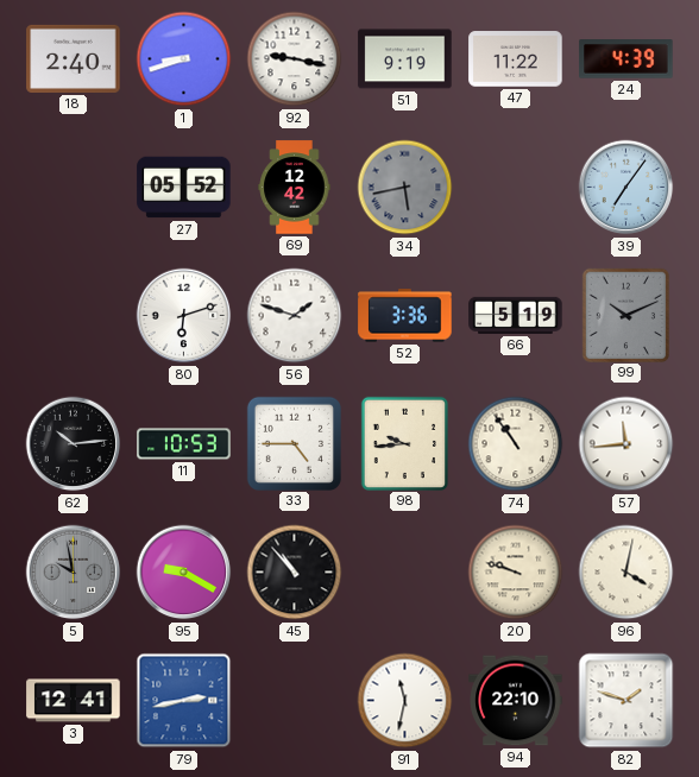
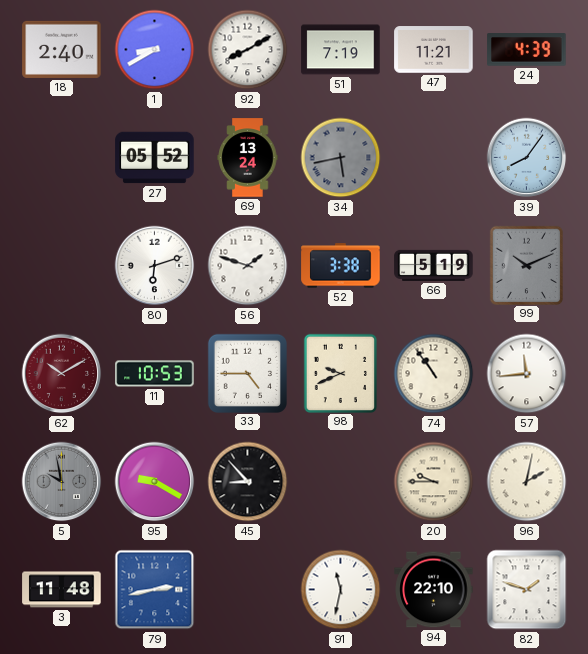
1: 8:42 -> 8:40 (155, 50)
92: 9:17 -> 8:10 (248, 50)
51: 9:19 -> 7:19 (341, 50)
47: 11:22 -> 11:21 (434, 50)
69: 12:42 -> 13:24 (248, 158)
39: 7:06 -> 8:06 (527, 158)
52: 3:36 -> 3:38 (341, 266)
62: 10:14 -> 10:10 (62, 374)
62 dial: black -> burgundy (62, 374)
98: 9:44 -> 9:41 (340, 373)
45: 10:53 -> 8:53 (248, 482)
20: 9:48 -> 9:45 (434, 482)
96: 4:02 -> 2:02 (527, 482)
3: 12:41 -> 11:48 (62, 590)
